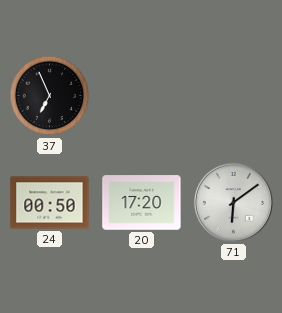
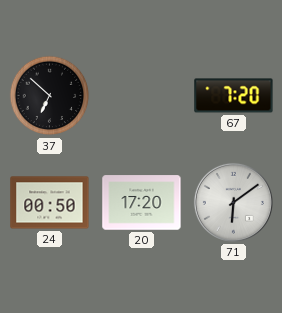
37: 6:56 -> 6:52 (50, 96)
67: none -> 7:20 (234, 96)
